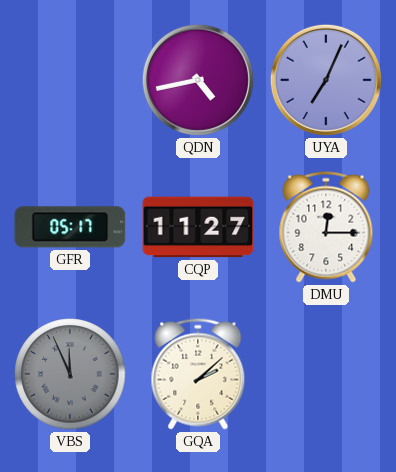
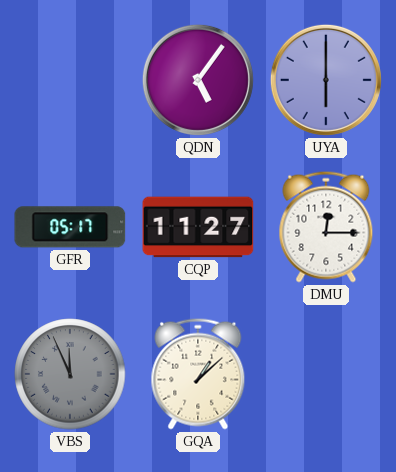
QDN: 4:43 -> 5:06 (198, 80)
UYA: 7:04 -> 6:00 (326, 80)
GQA: 2:08 -> 1:08 (198, 374)
